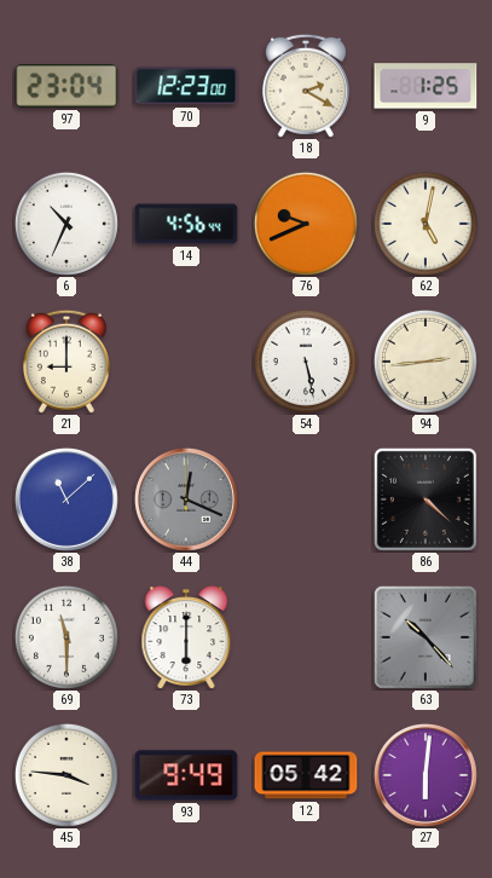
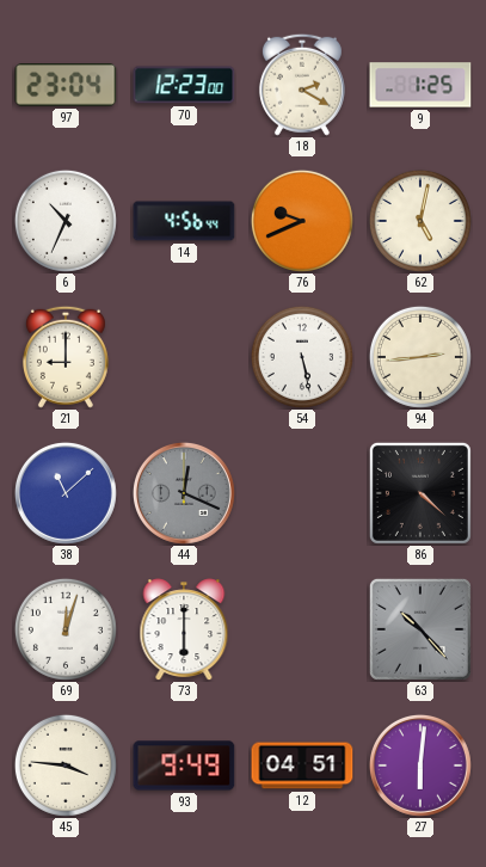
69: 11:30 -> 12:03 (66, 629)
12: 05:42 -> 04:51 (302, 765)
